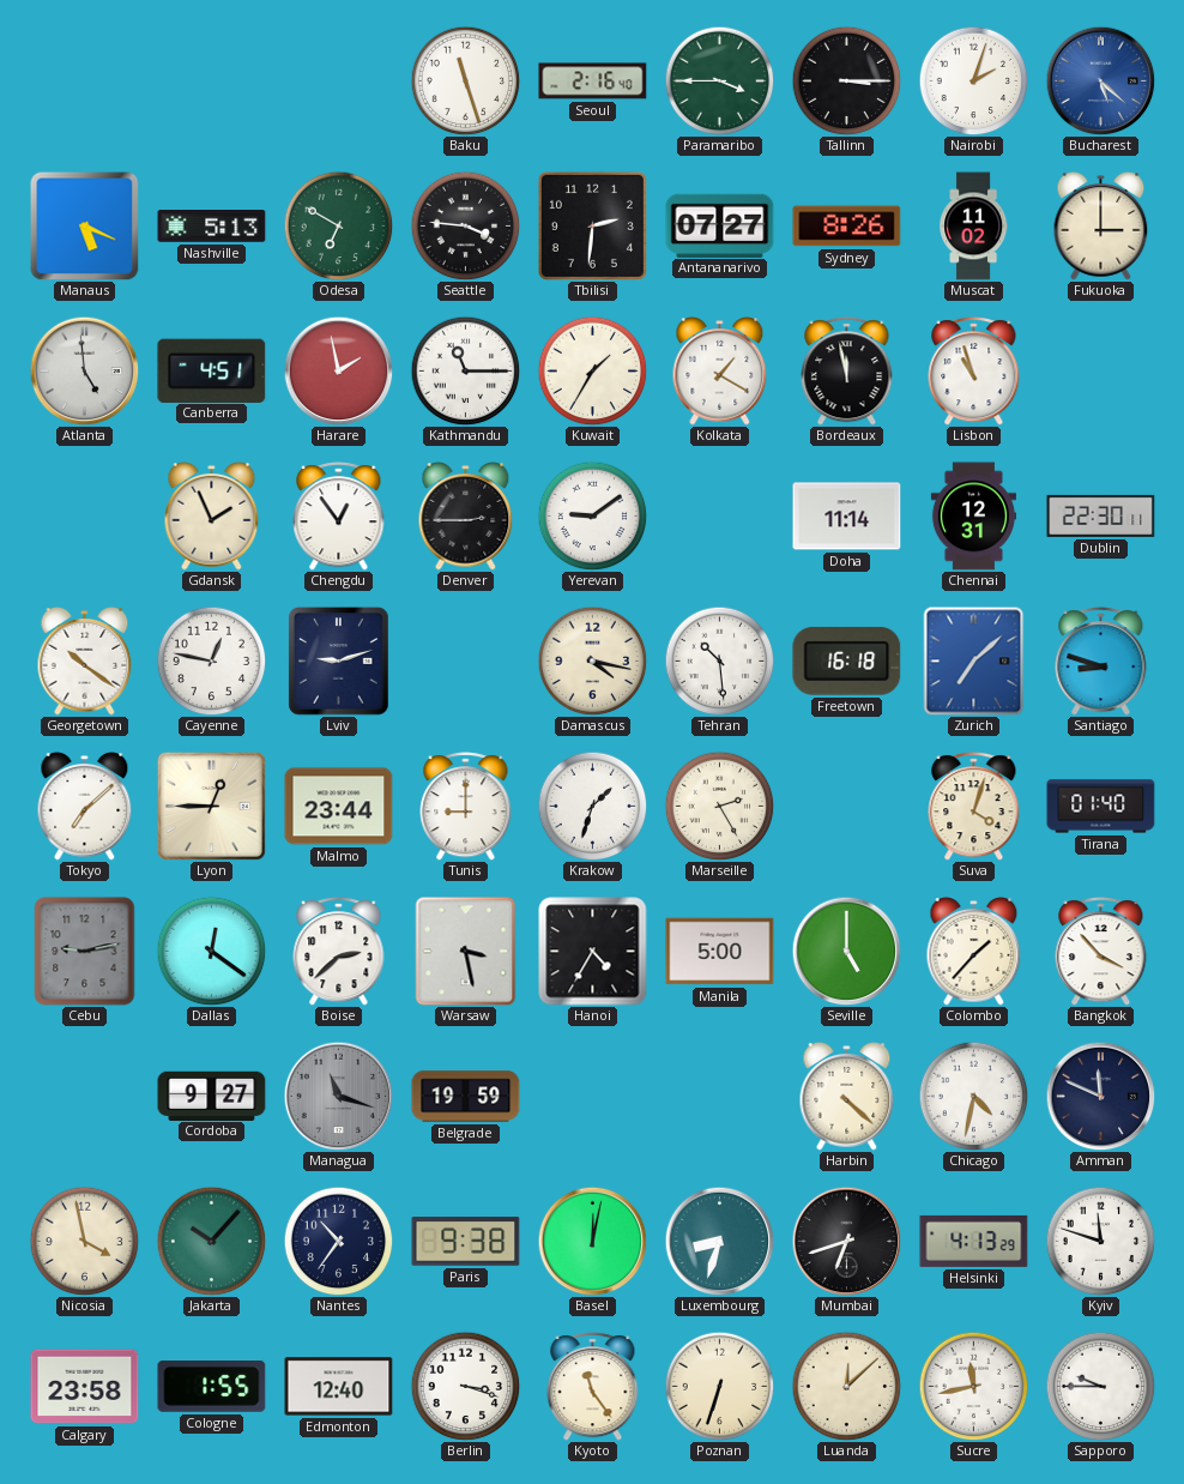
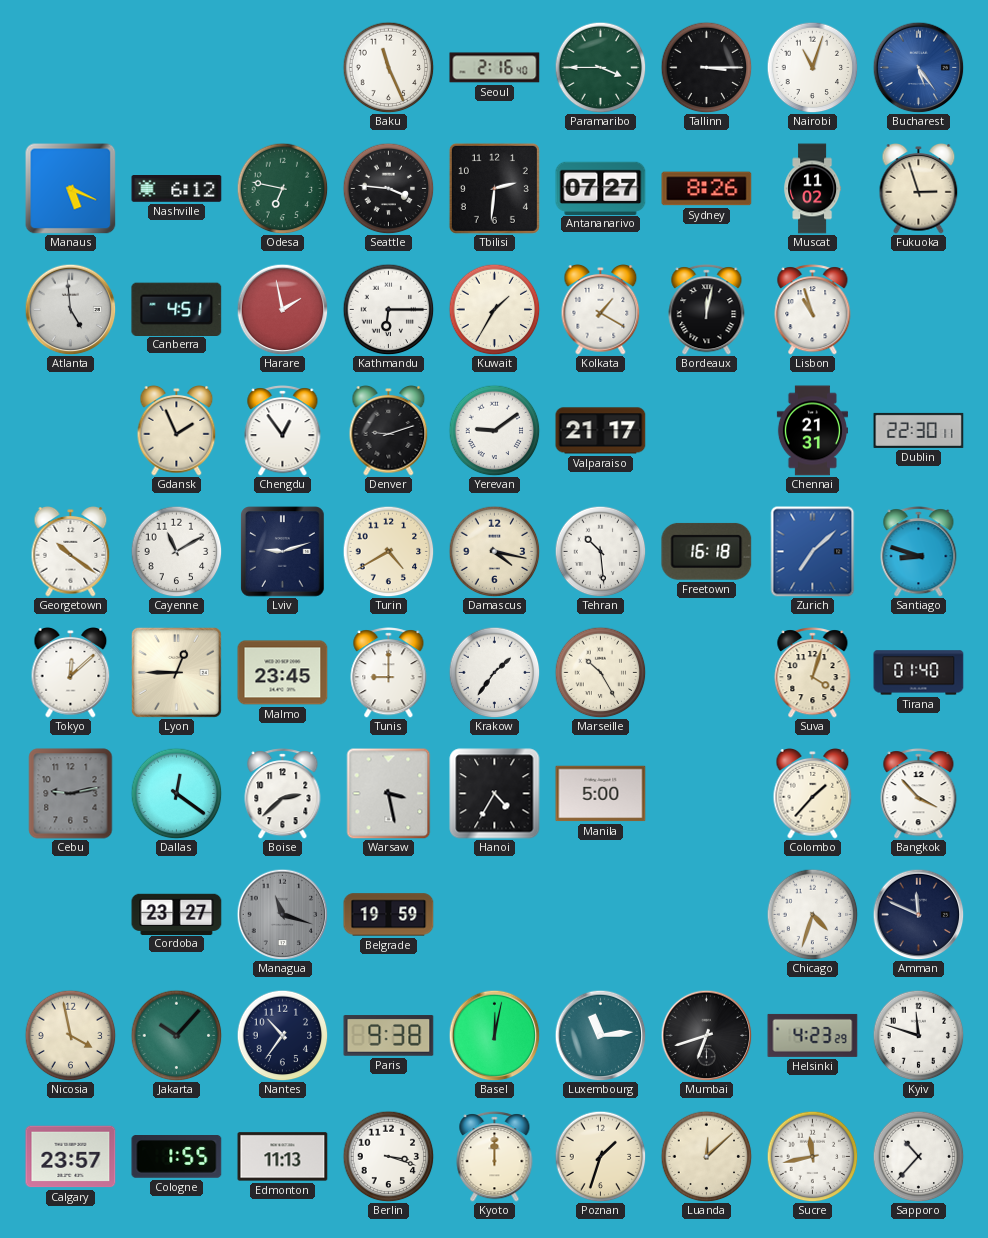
Baku: 11:27 -> 11:26 (388, 67)
Nairobi: 2:03 -> 11:03 (812, 67)
Bucharest: 5:22 -> 5:24 (918, 67)
Nashville: 5:13 -> 6:12 (177, 189)
Odesa: 6:50 -> 6:47 (282, 188)
Fukuoka: 3:00 -> 2:57 (919, 189)
Kathmandu: 11:15 -> 6:15 (388, 309)
Bordeaux: 11:58 -> 12:02 (707, 310)
Denver: 2:45 -> 9:12 (389, 431)
Valparaiso: none -> 21:17 (601, 431)
Doha: 11:14 -> none (847, 517)
Chennai: 12:31 -> 21:31 (812, 431)
Cayenne: 12:47 -> 11:10 (176, 551)
Turin: none -> 4:40 (388, 551)
Tokyo: 7:08 -> 12:08 (71, 673)
Malmo: 23:44 -> 23:45 (283, 673)
Krakow: 1:33 -> 1:36 (494, 672)
Marseille: 2:25 -> 10:25 (600, 672)
Seville: 5:00 -> none (846, 951)
Cordoba: 9:27 -> 23:27 (177, 914)
Harbin: 4:22 -> none (847, 1097)
Chicago: 4:32 -> 4:33 (812, 914)
Luxembourg: 8:33 -> 11:14 (600, 1035)
Helsinki: 4:13 -> 4:23 (813, 1035)
Calgary: 23:58 -> 23:57 (71, 1157)
Edmonton: 12:40 -> 11:13 (283, 1157)
Kyoto: 11:24 -> 12:00 (495, 1157)
Poznan: 6:33 -> 1:33 (600, 1156)
Sapporo: 9:45 -> 10:37 (918, 1156)
